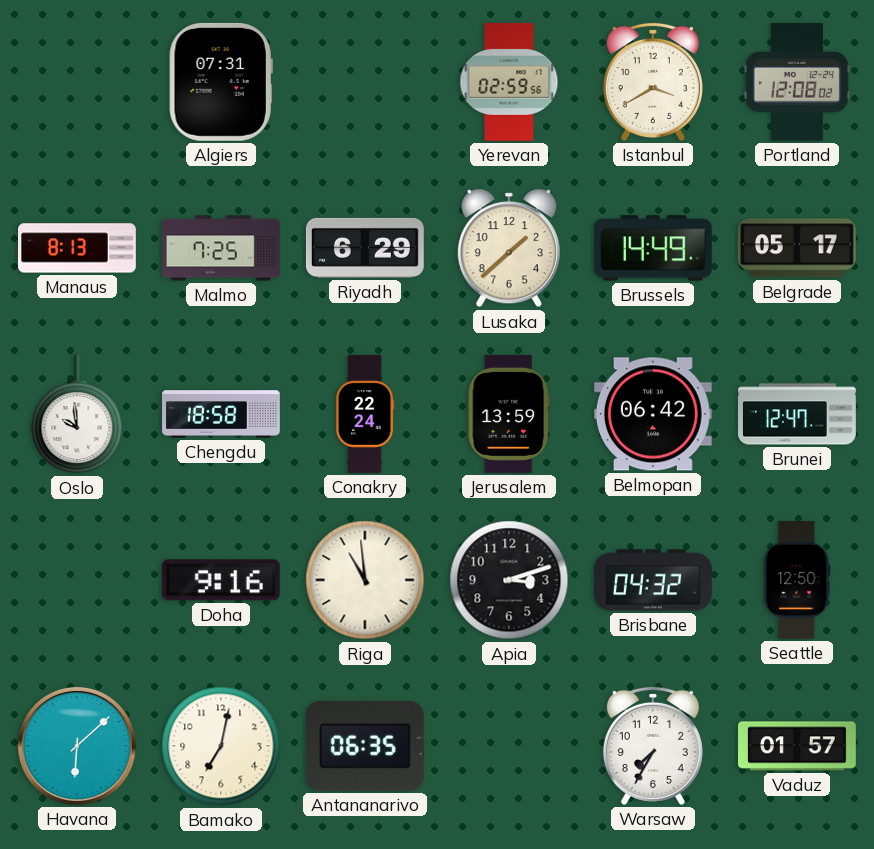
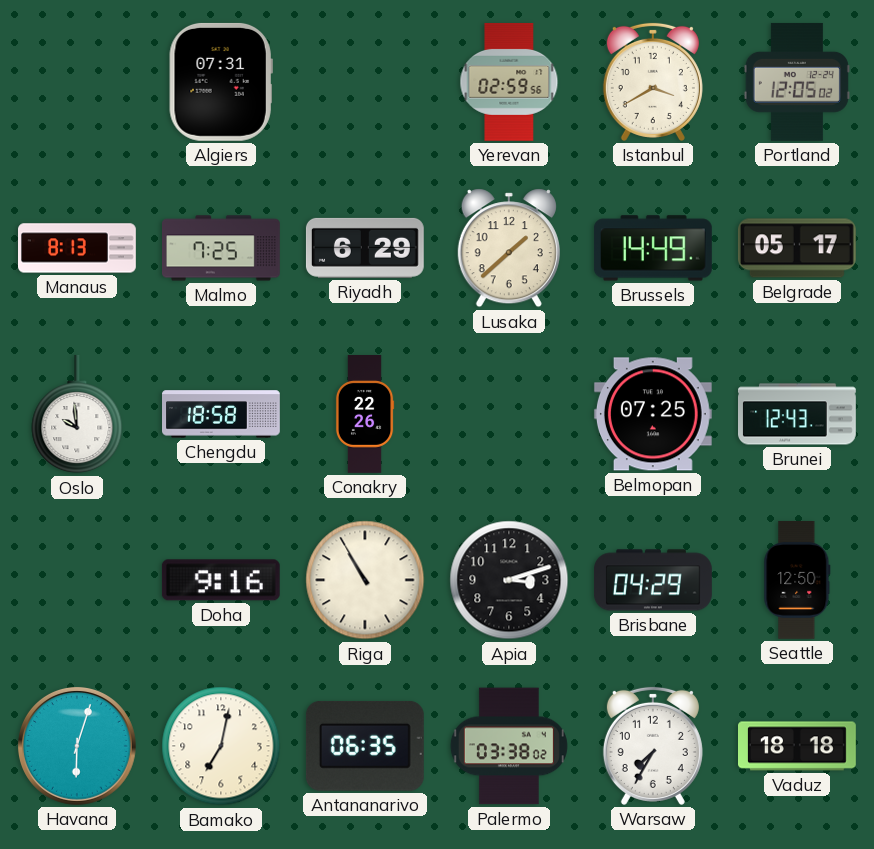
Portland: 12:08 -> 12:05 (797, 82)
Conakry: 22:24 -> 22:26 (365, 415)
Jerusalem: 13:59 -> none (509, 414)
Belmopan: 06:42 -> 07:25 (653, 414)
Brunei: 12:47 -> 12:43 (798, 414)
Riga: 10:59 -> 10:55 (365, 580)
Brisbane: 04:32 -> 04:29 (654, 580)
Havana: 6:08 -> 6:03 (77, 746)
Palermo: none -> 03:38 (509, 746)
Vaduz: 01:57 -> 18:18 (798, 746)
